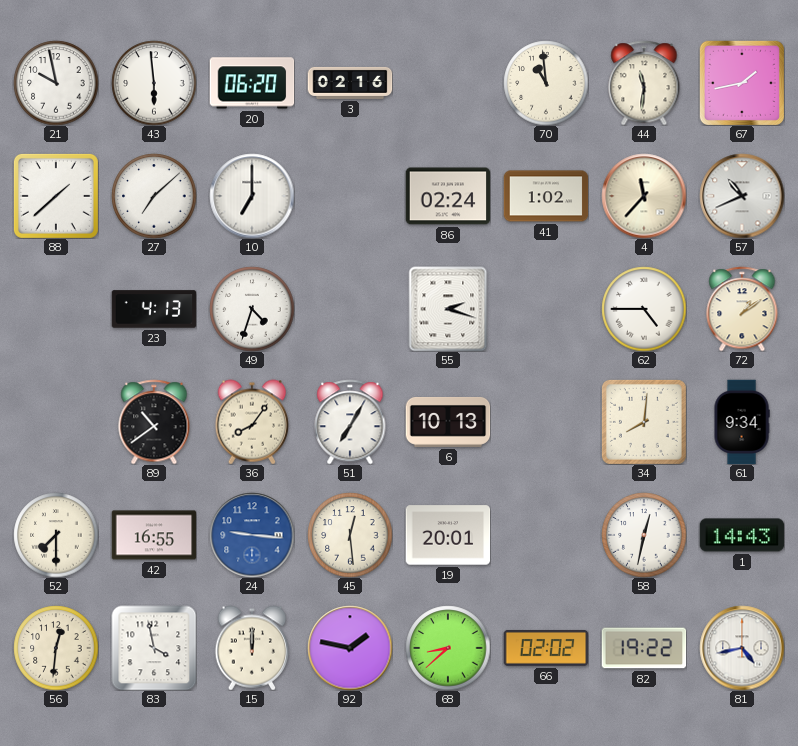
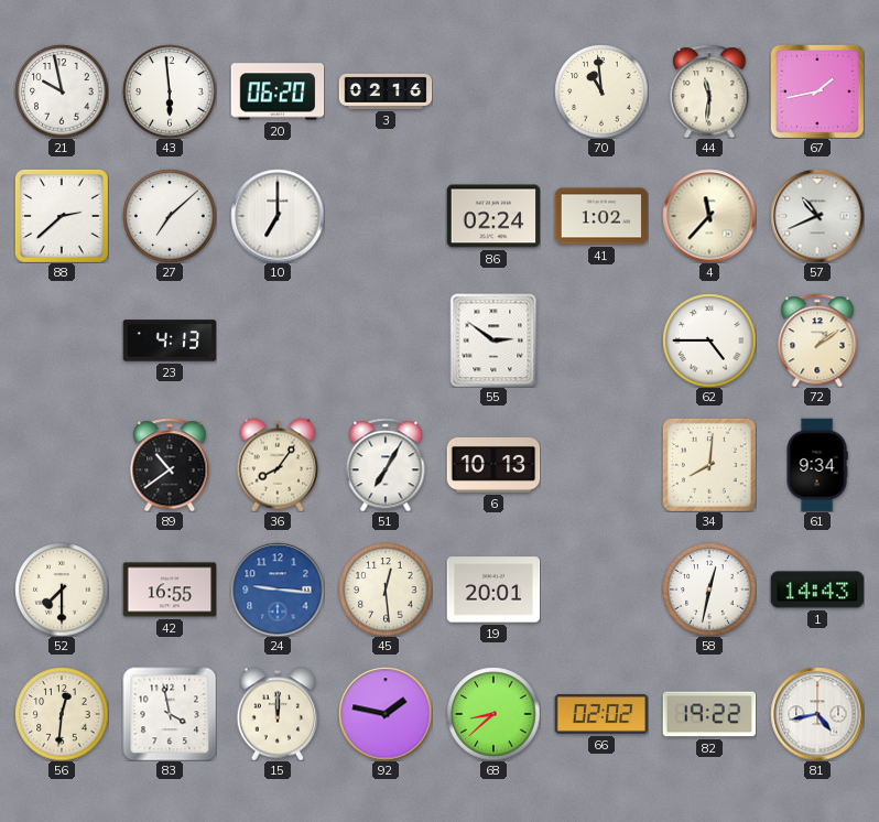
88: 1:38 -> 2:38 (62, 216)
49: 4:33 -> none (252, 309)
55: 2:18 -> 2:51 (493, 340)
